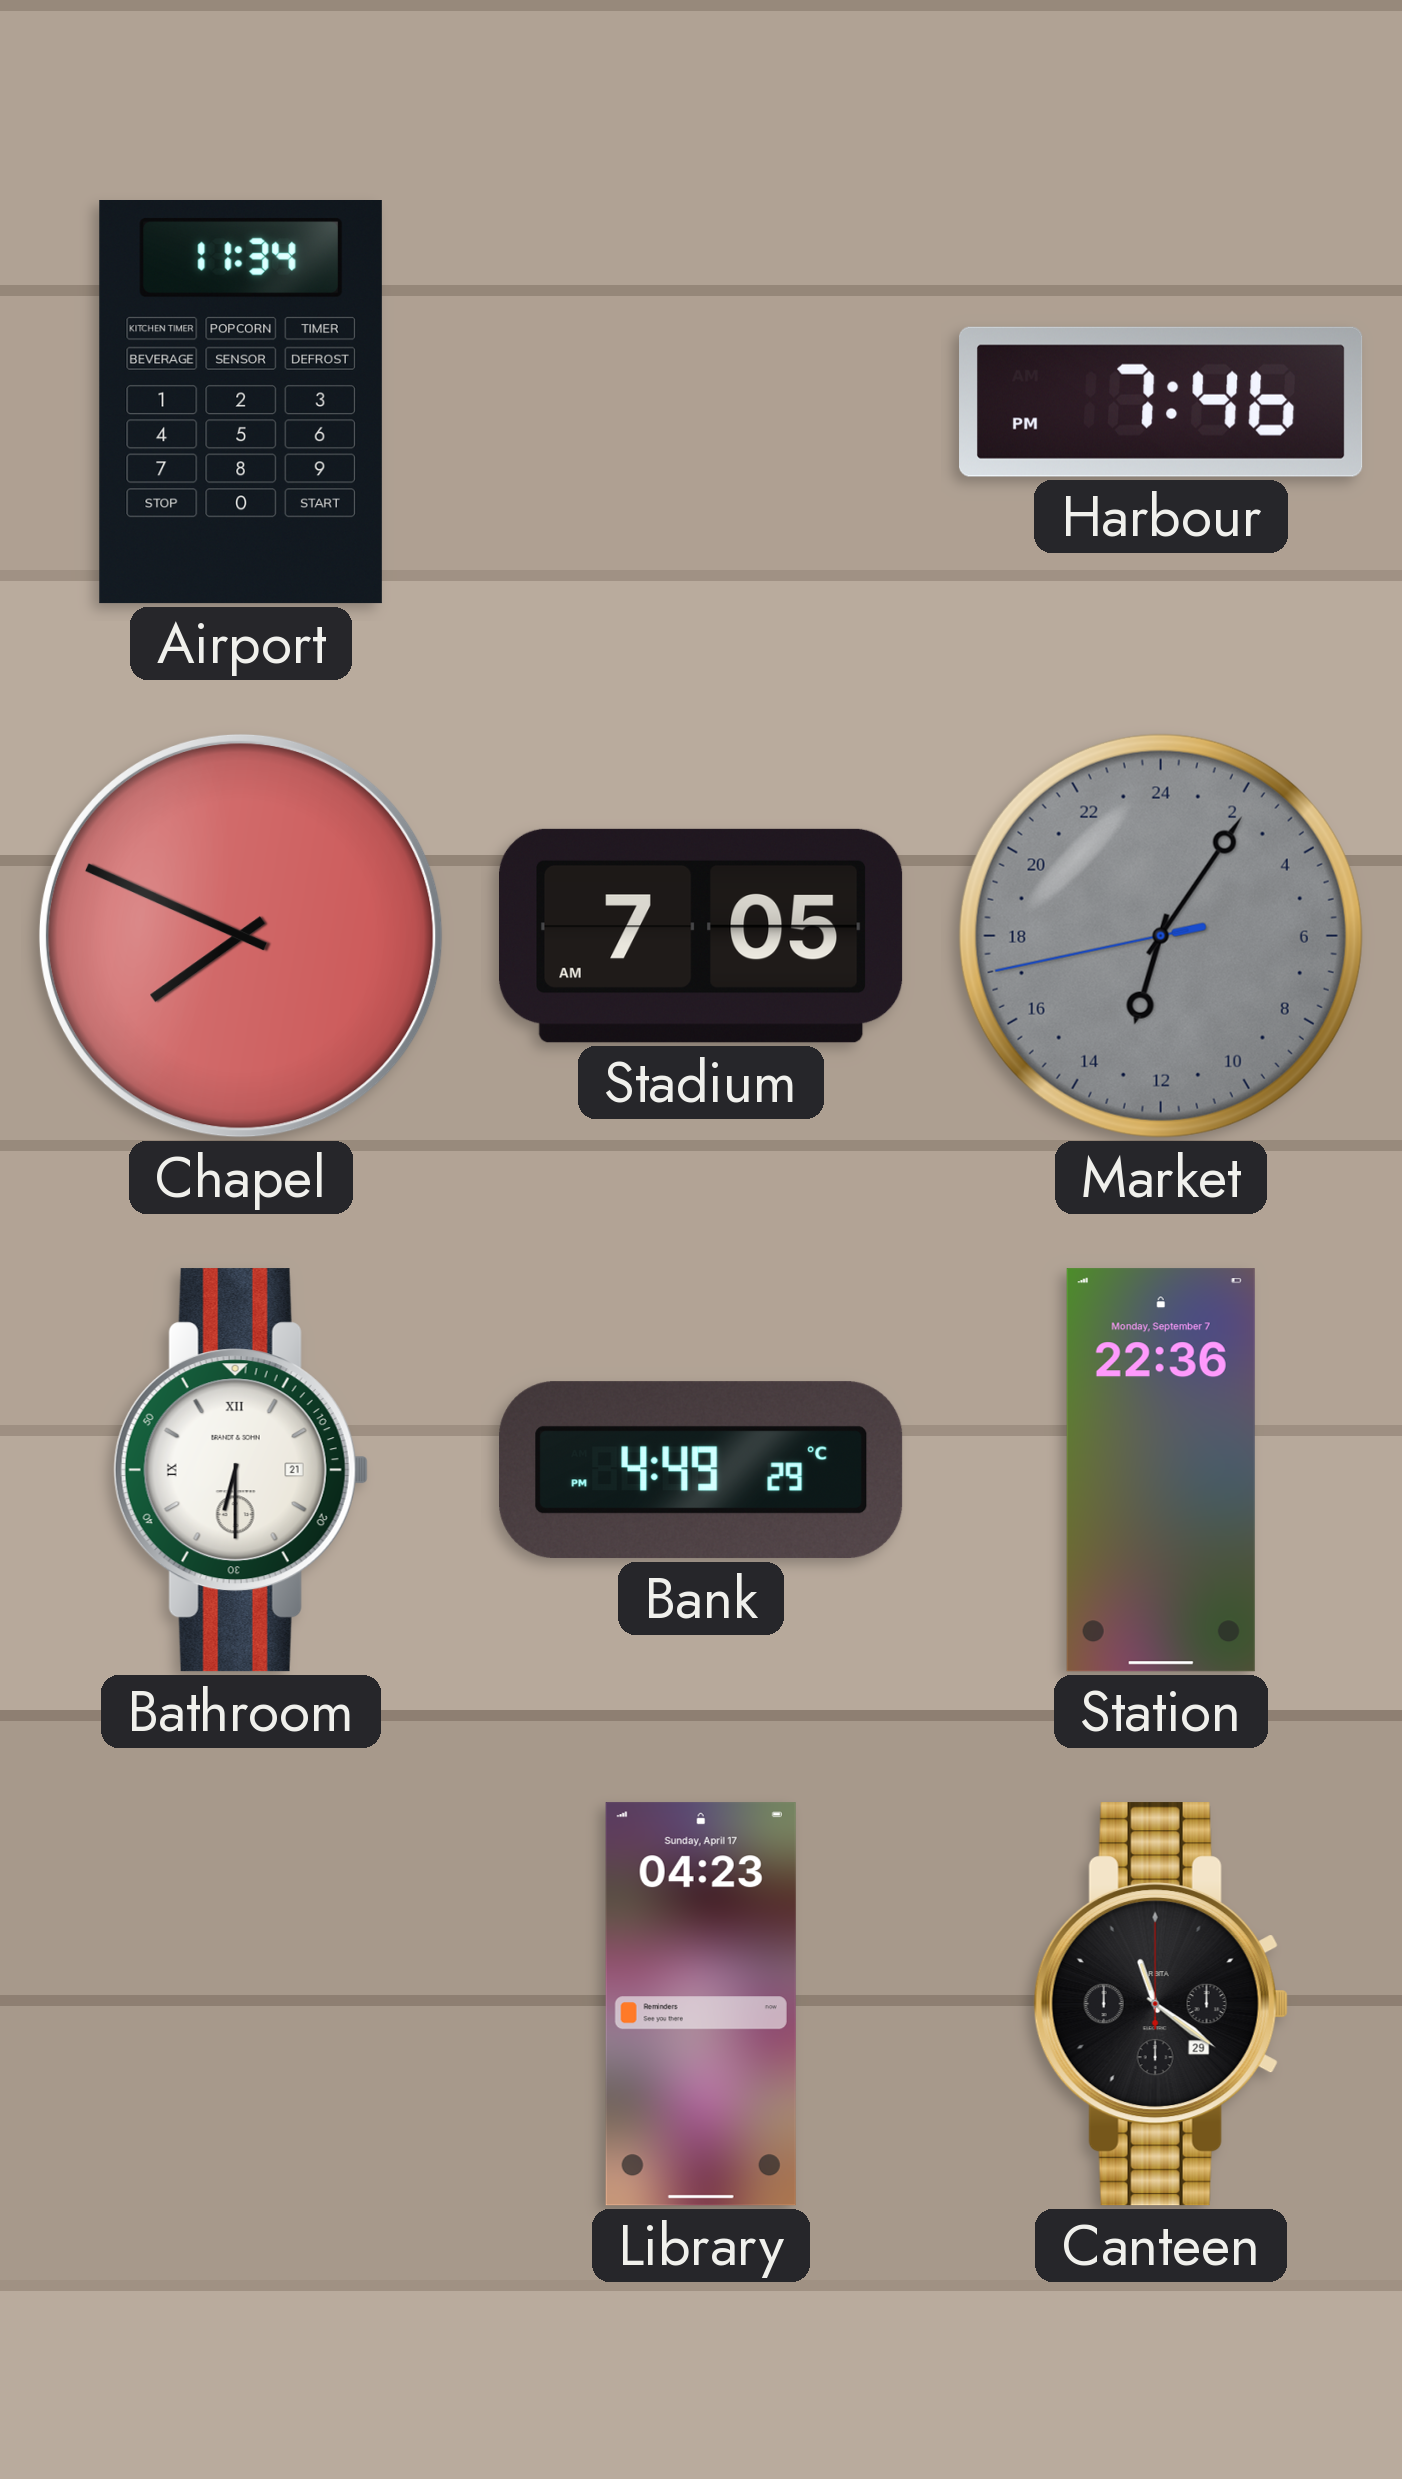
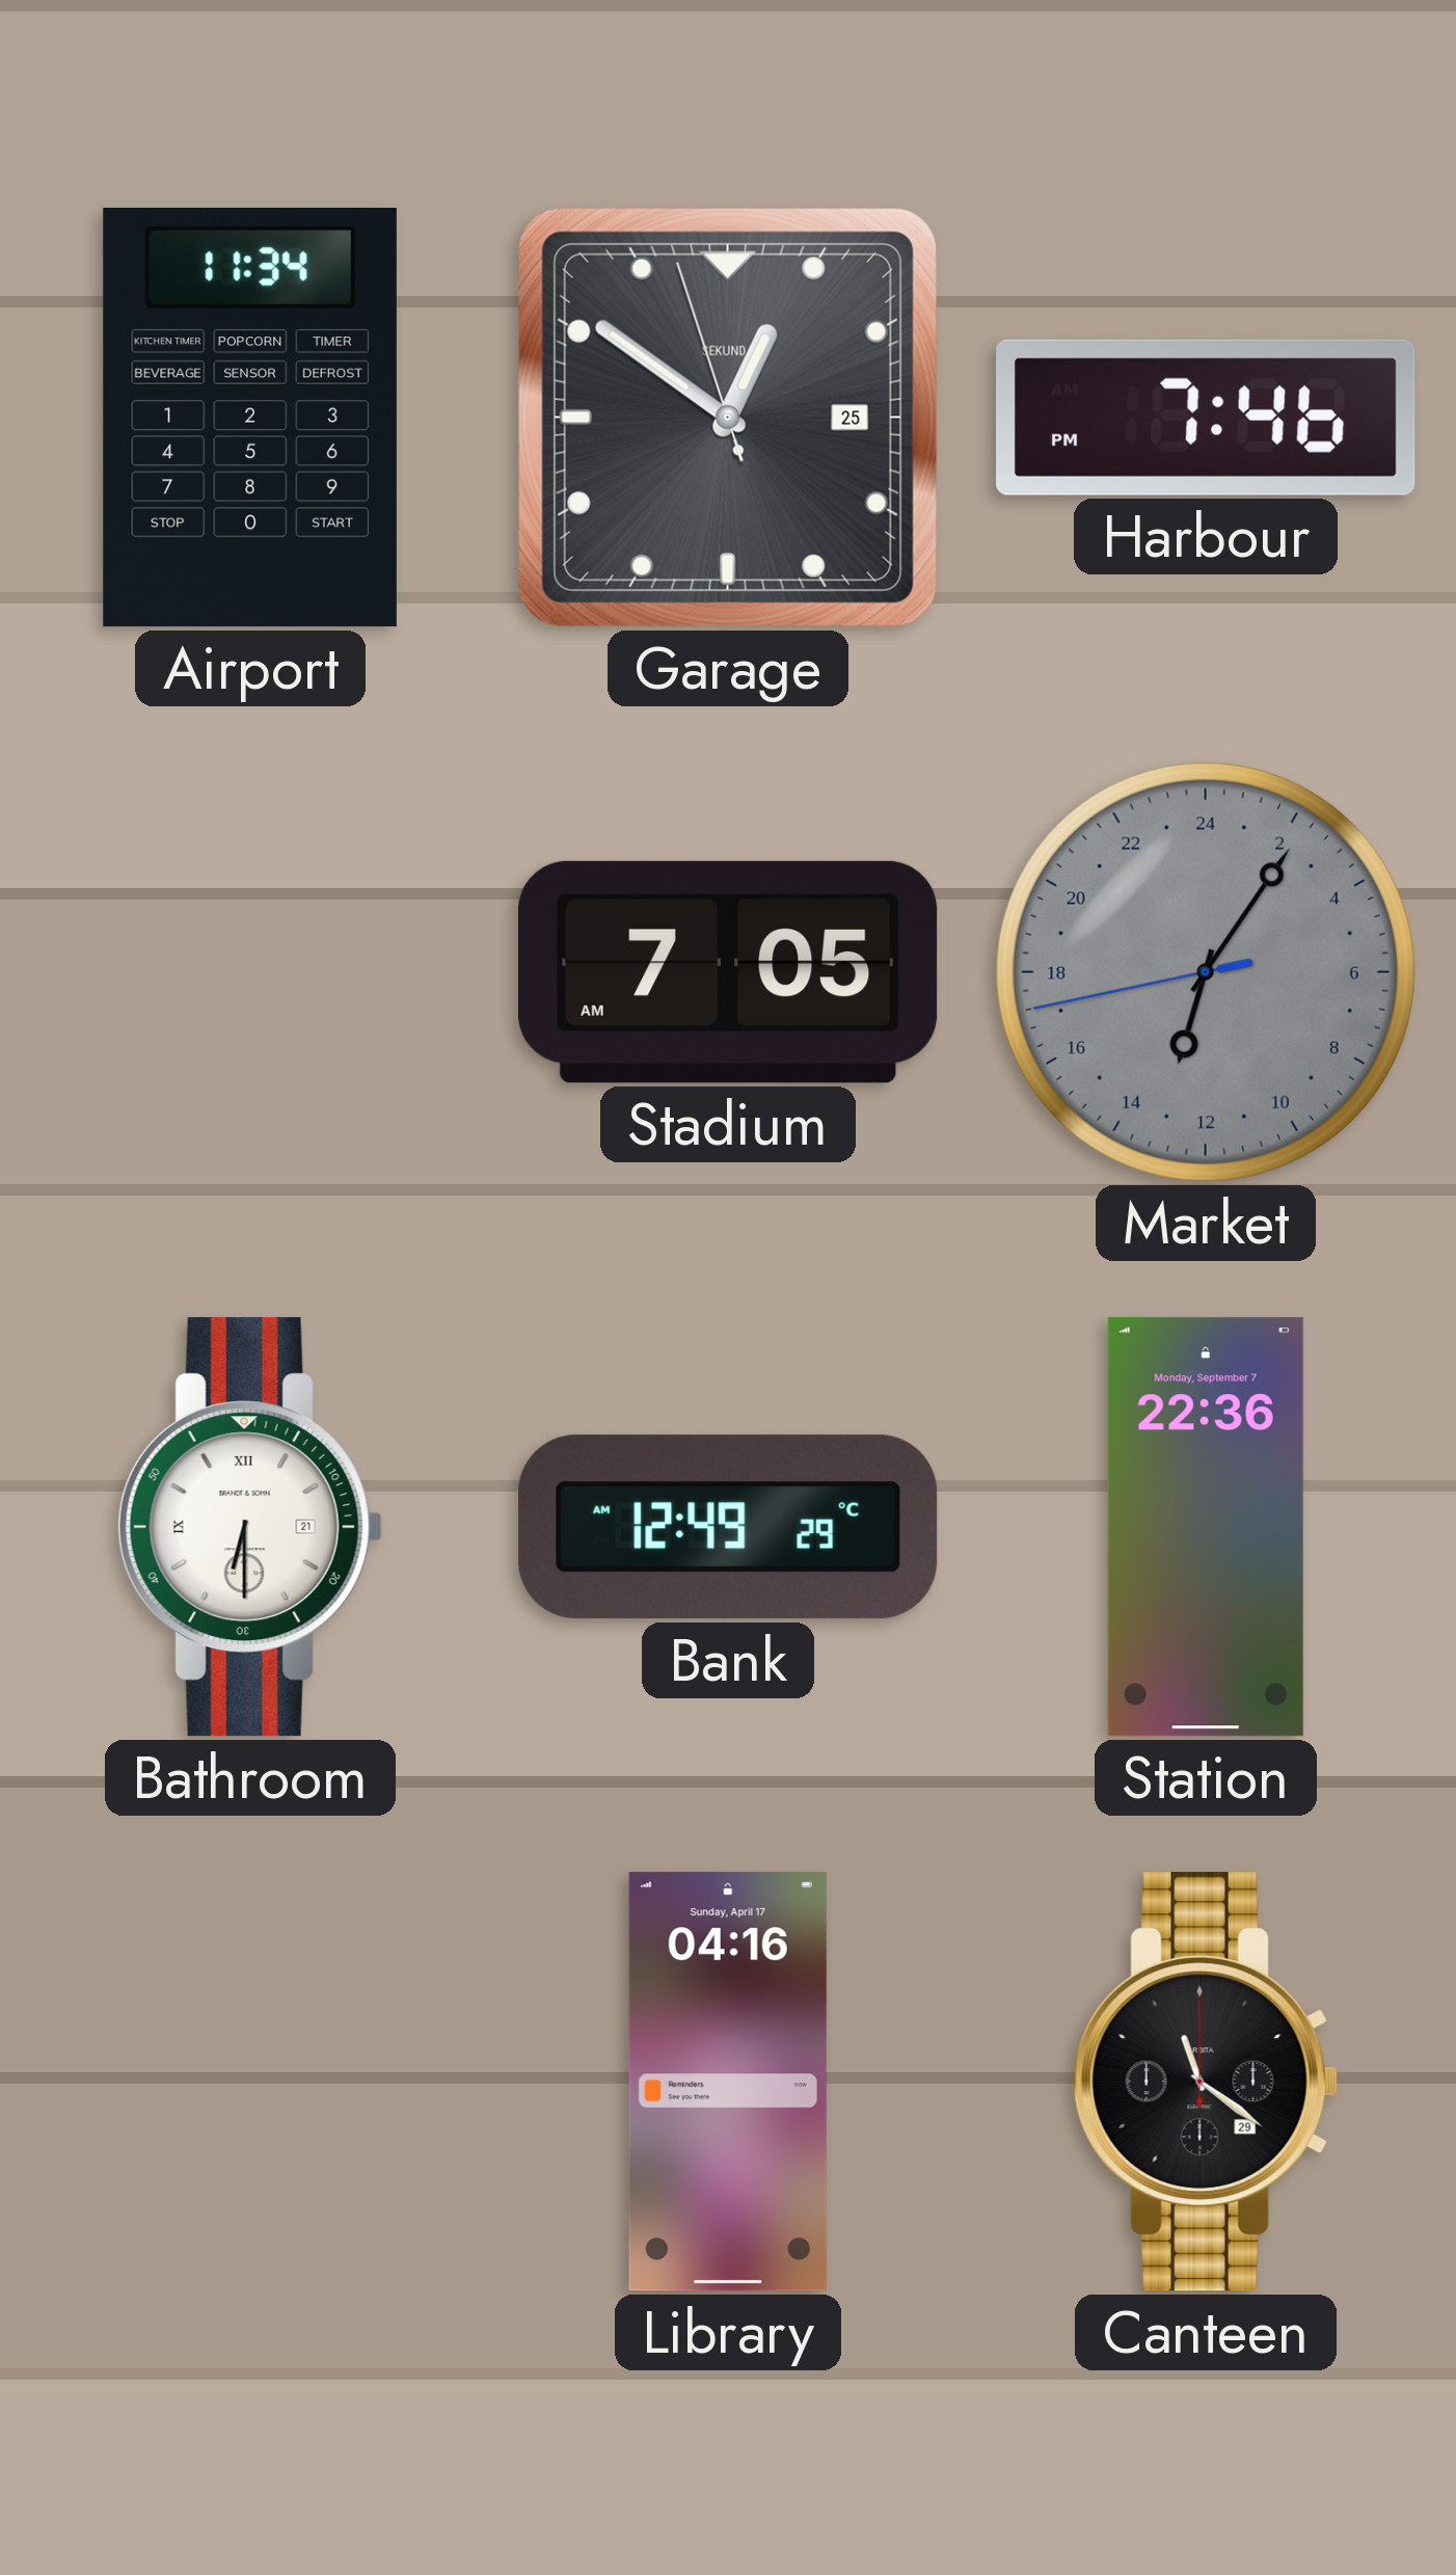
Garage: none -> 12:50 (728, 418)
Chapel: 7:49 -> none (241, 936)
Bank: 4:49 -> 12:49 (728, 1527)
Library: 04:23 -> 04:16 (728, 2082)
